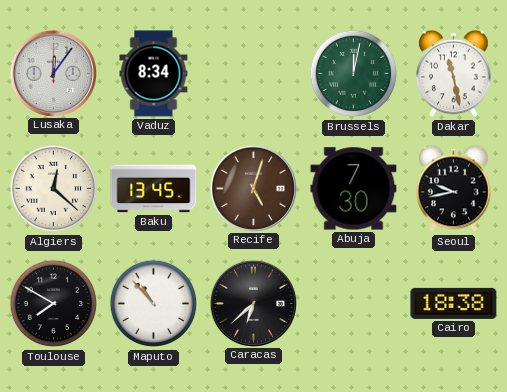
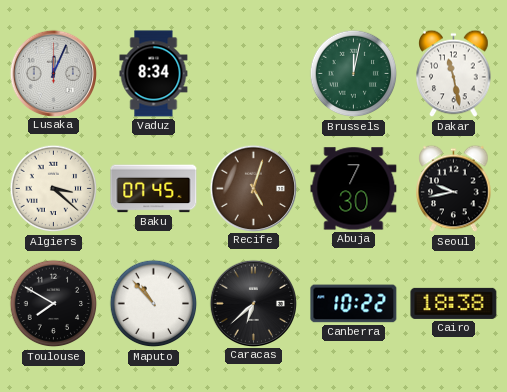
Lusaka: 12:06 -> 12:04 (53, 73)
Algiers: 12:22 -> 3:22 (54, 189)
Baku: 13:45 -> 07:45 (154, 189)
Canberra: none -> 10:22 (354, 304)
